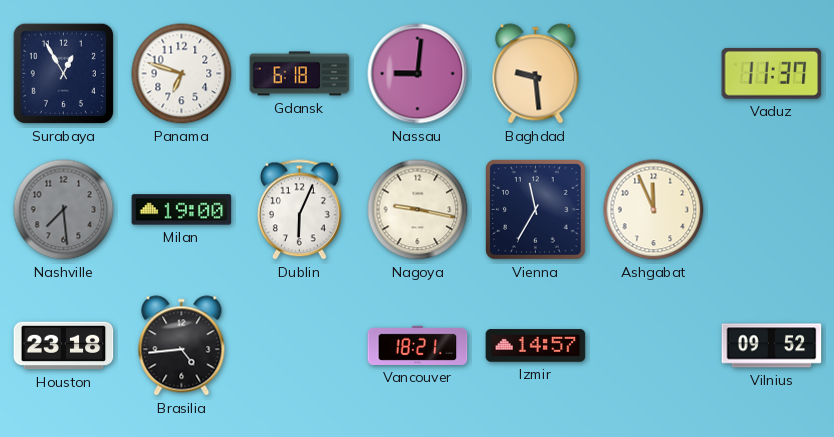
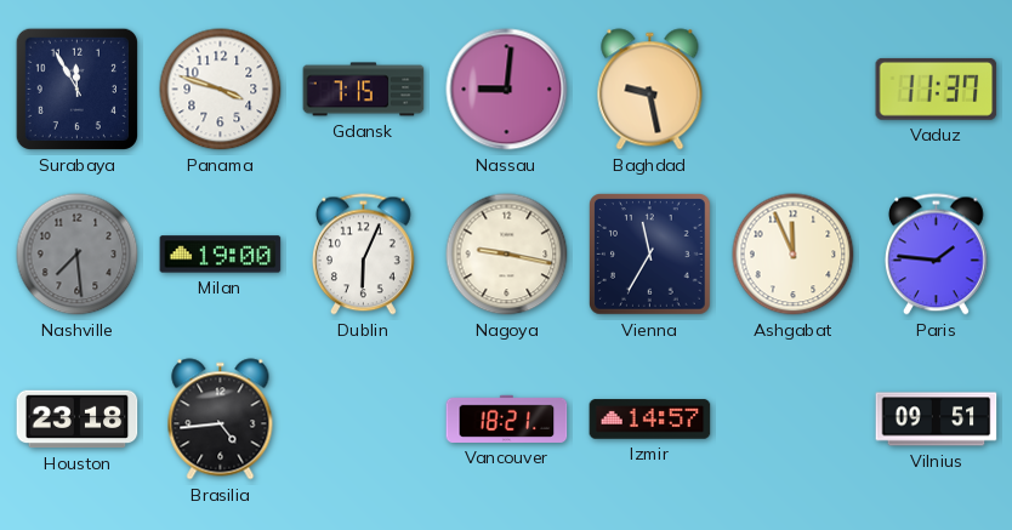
Surabaya: 12:55 -> 11:55 (76, 89)
Panama: 6:48 -> 3:48 (221, 90)
Gdansk: 6:18 -> 7:15 (364, 90)
Baghdad: 9:29 -> 9:28 (650, 90)
Paris: none -> 1:46 (936, 255)
Vilnius: 09:52 -> 09:51 (937, 420)
